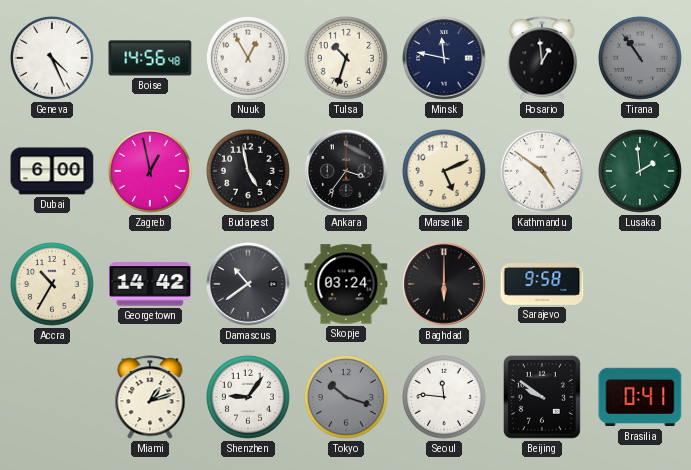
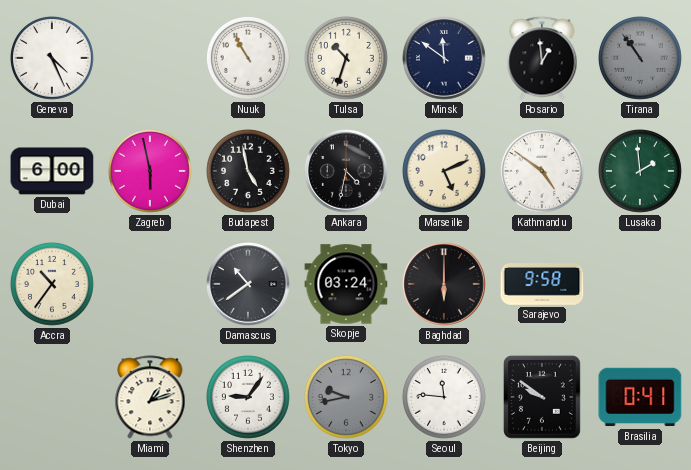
Boise: 14:56 -> none (150, 58)
Nuuk: 12:55 -> 10:55 (248, 58)
Minsk: 11:47 -> 11:51 (444, 58)
Zagreb: 12:58 -> 5:58 (150, 171)
Ankara: 3:36 -> 4:32 (346, 171)
Accra: 10:35 -> 10:36 (52, 284)
Georgetown: 14:42 -> none (150, 284)
Tokyo: 10:18 -> 9:43 (346, 397)
